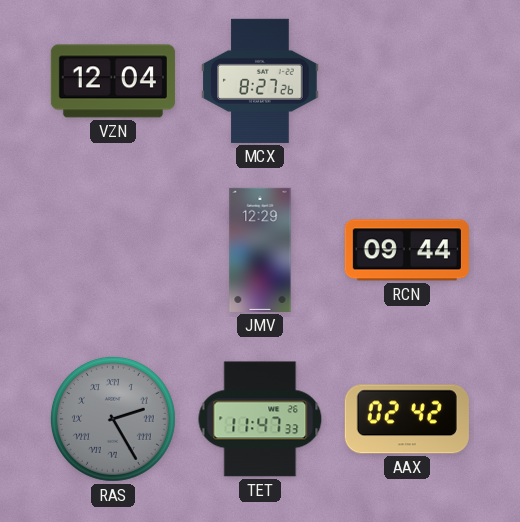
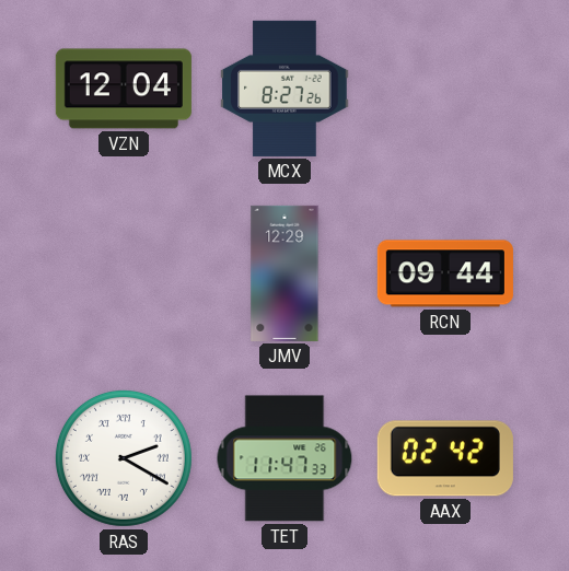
RAS: 2:25 -> 2:20 (124, 458)
RAS dial: grey -> white (124, 458)
